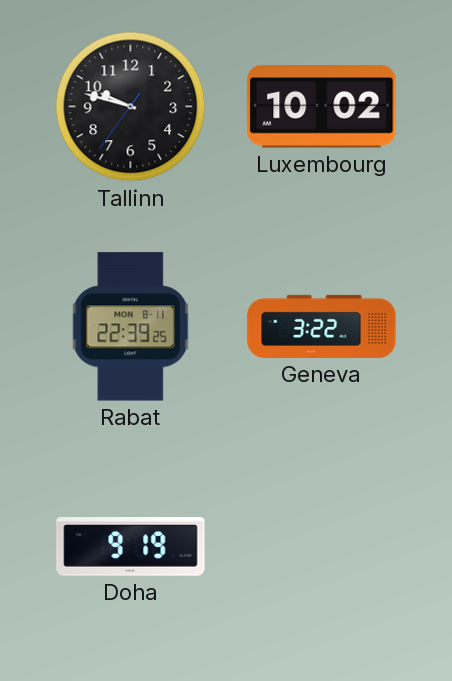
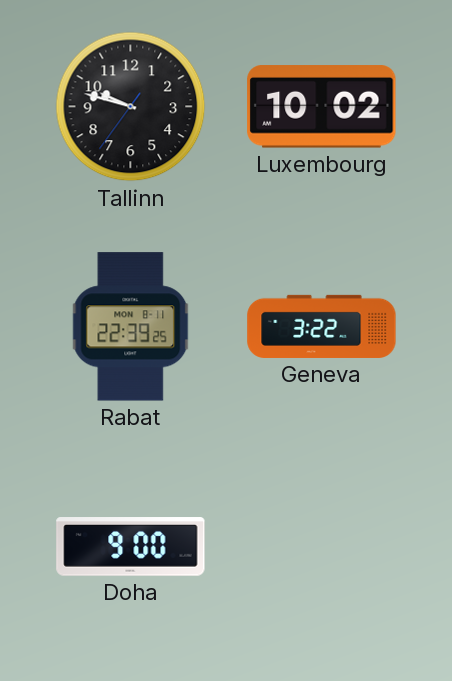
Doha: 9:19 -> 9:00 (131, 547)
